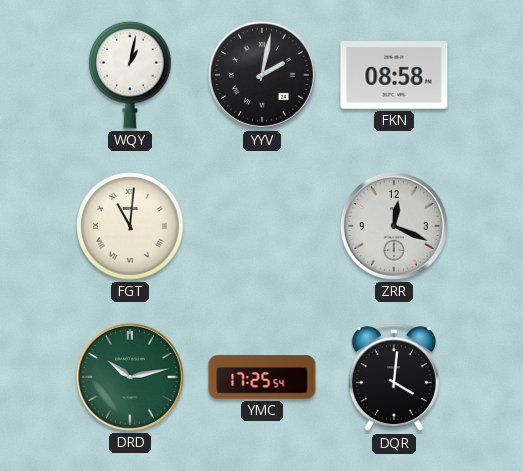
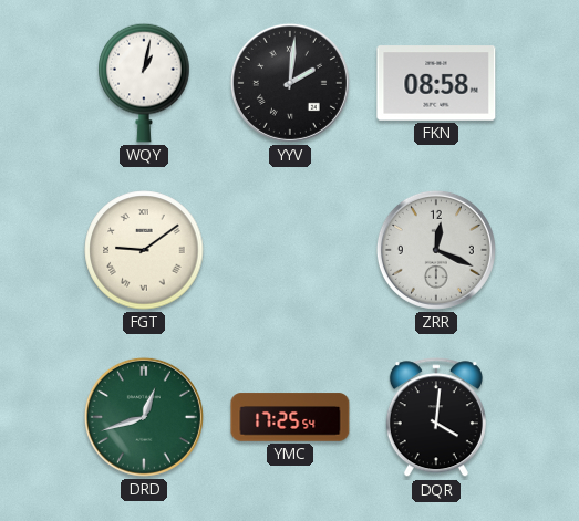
YYV: 2:02 -> 2:01 (290, 83)
FGT: 11:01 -> 9:09 (144, 250)
DRD: 10:13 -> 12:42 (144, 417)
